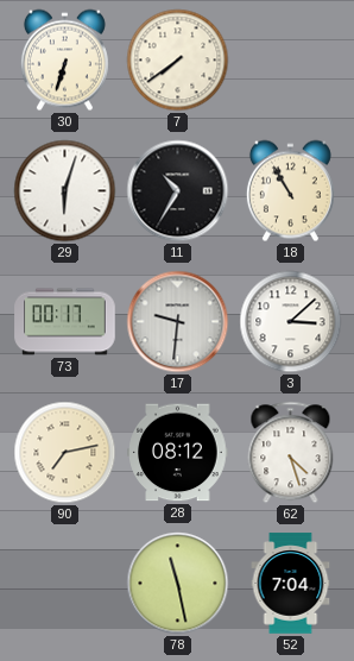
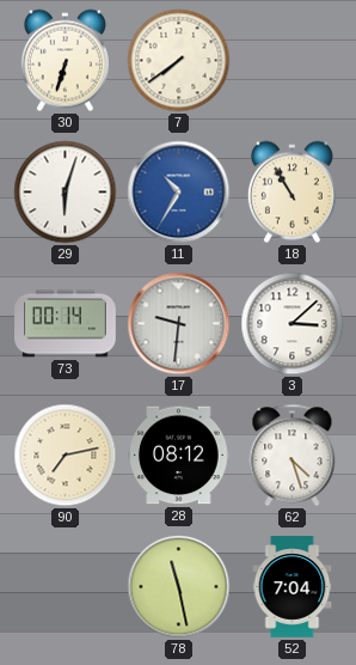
11 dial: black -> blue (179, 193)
73: 00:17 -> 00:14 (66, 324)
